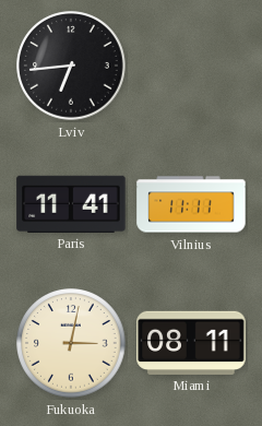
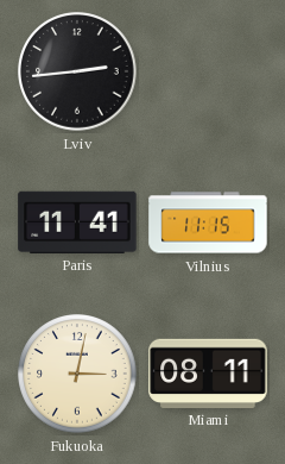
Lviv: 6:44 -> 2:44 (77, 71)
Vilnius: 11:11 -> 11:15 (208, 222)
